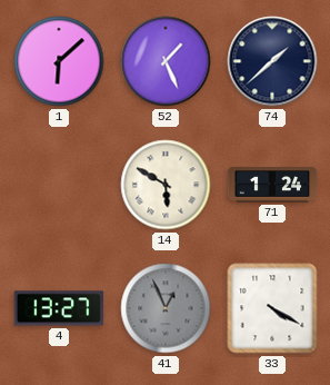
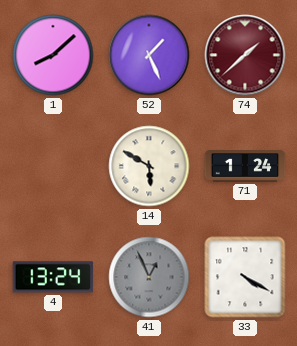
1: 6:08 -> 8:08 (53, 55)
74 dial: navy -> burgundy (245, 55)
4: 13:27 -> 13:24 (53, 277)
